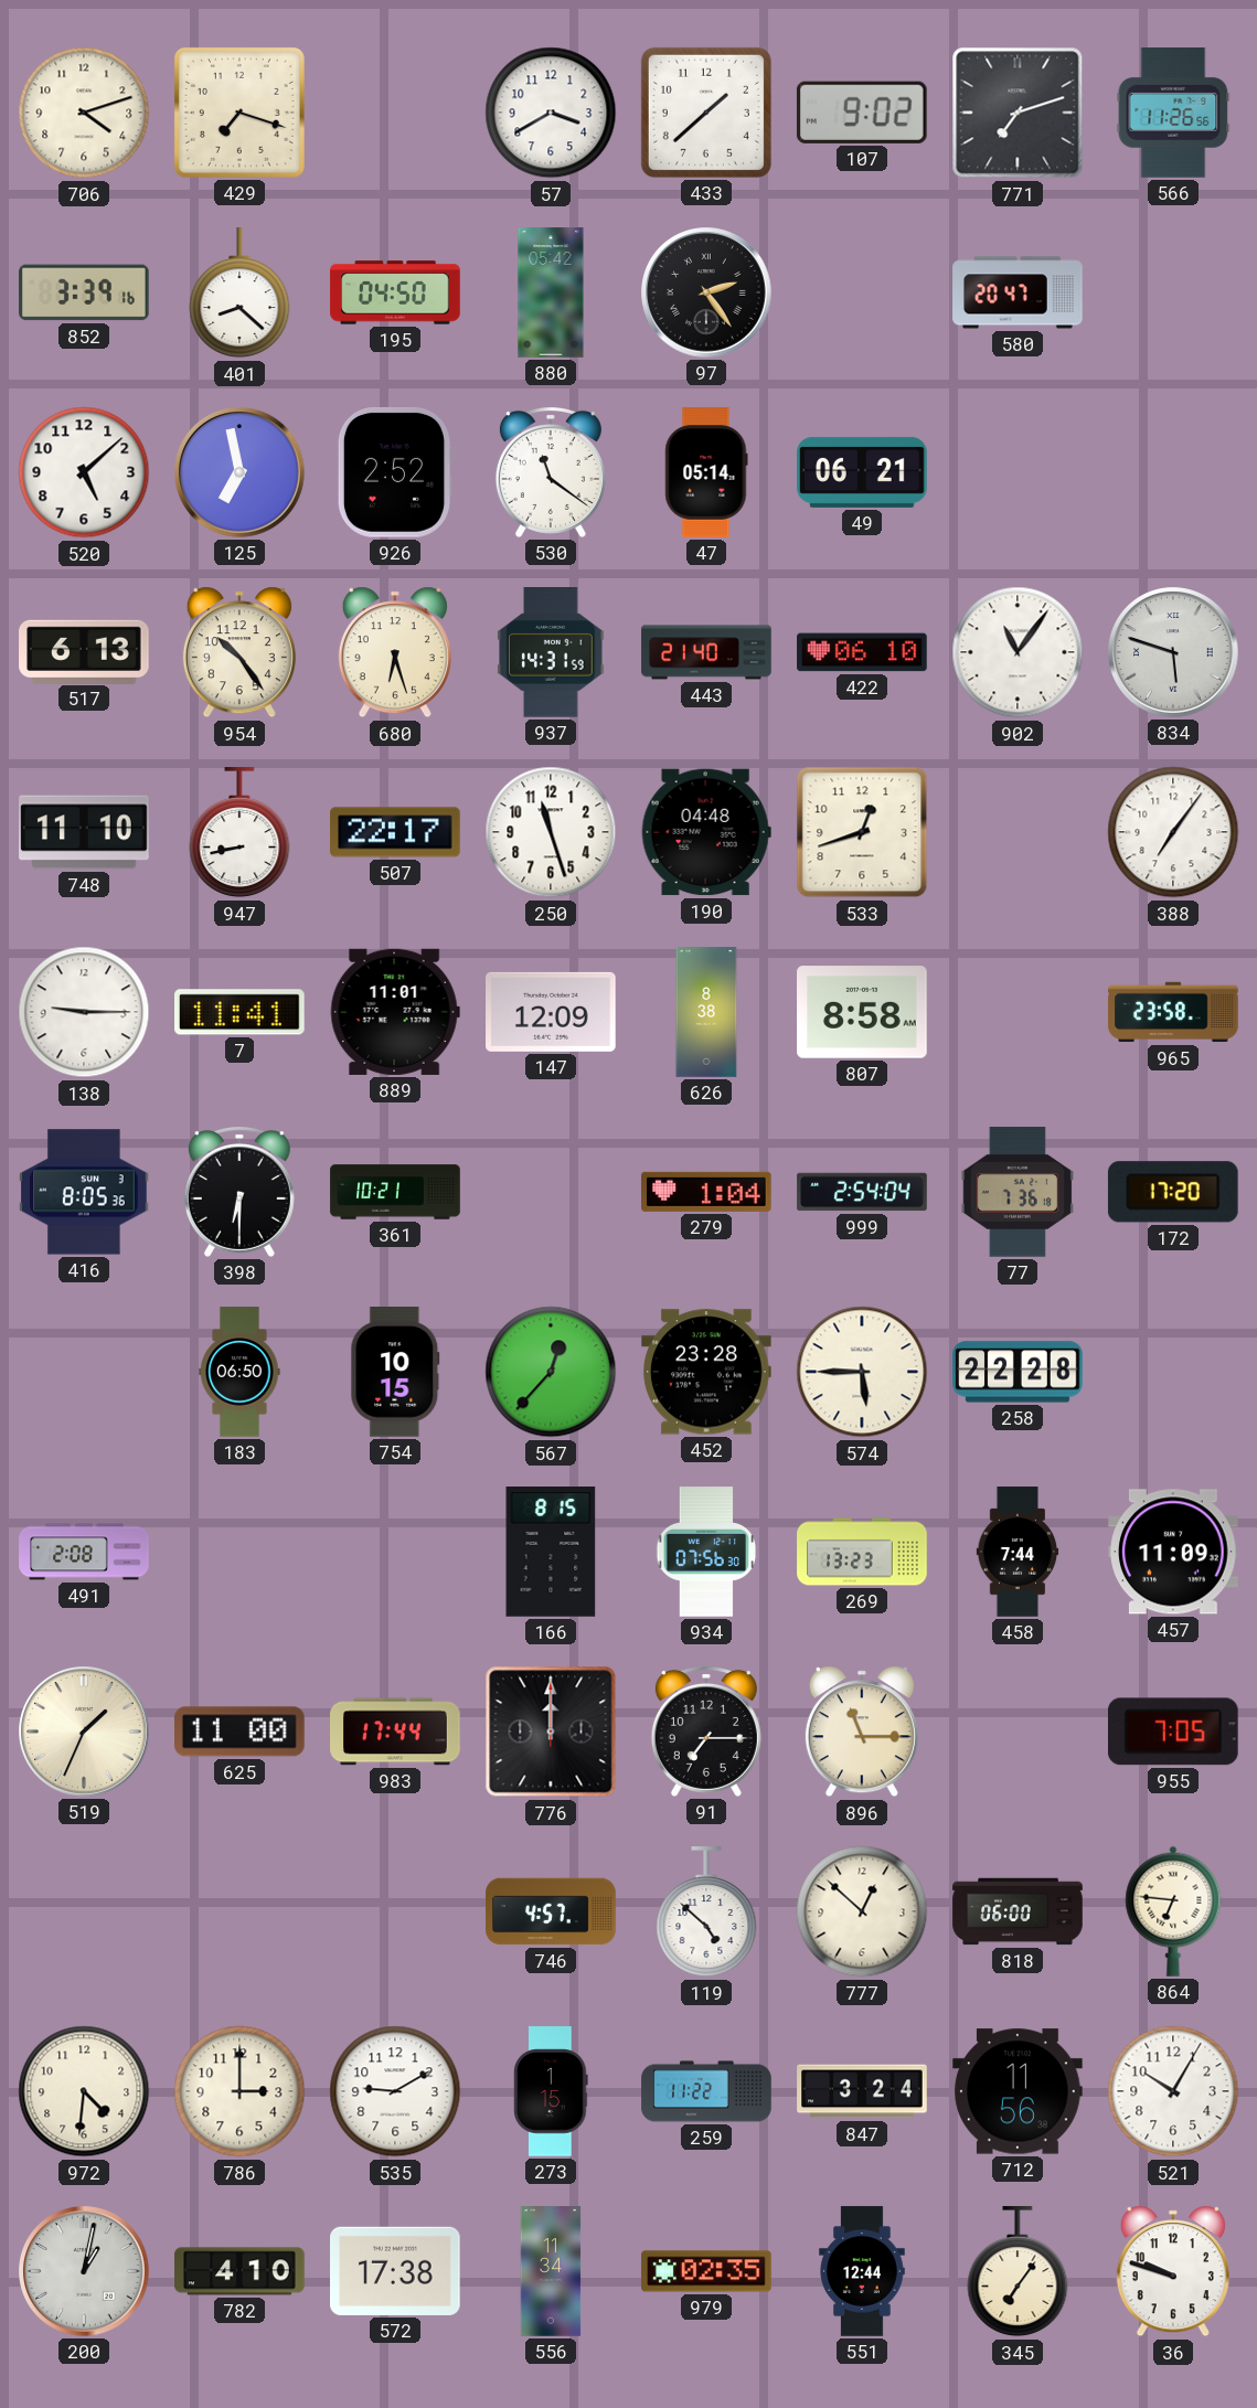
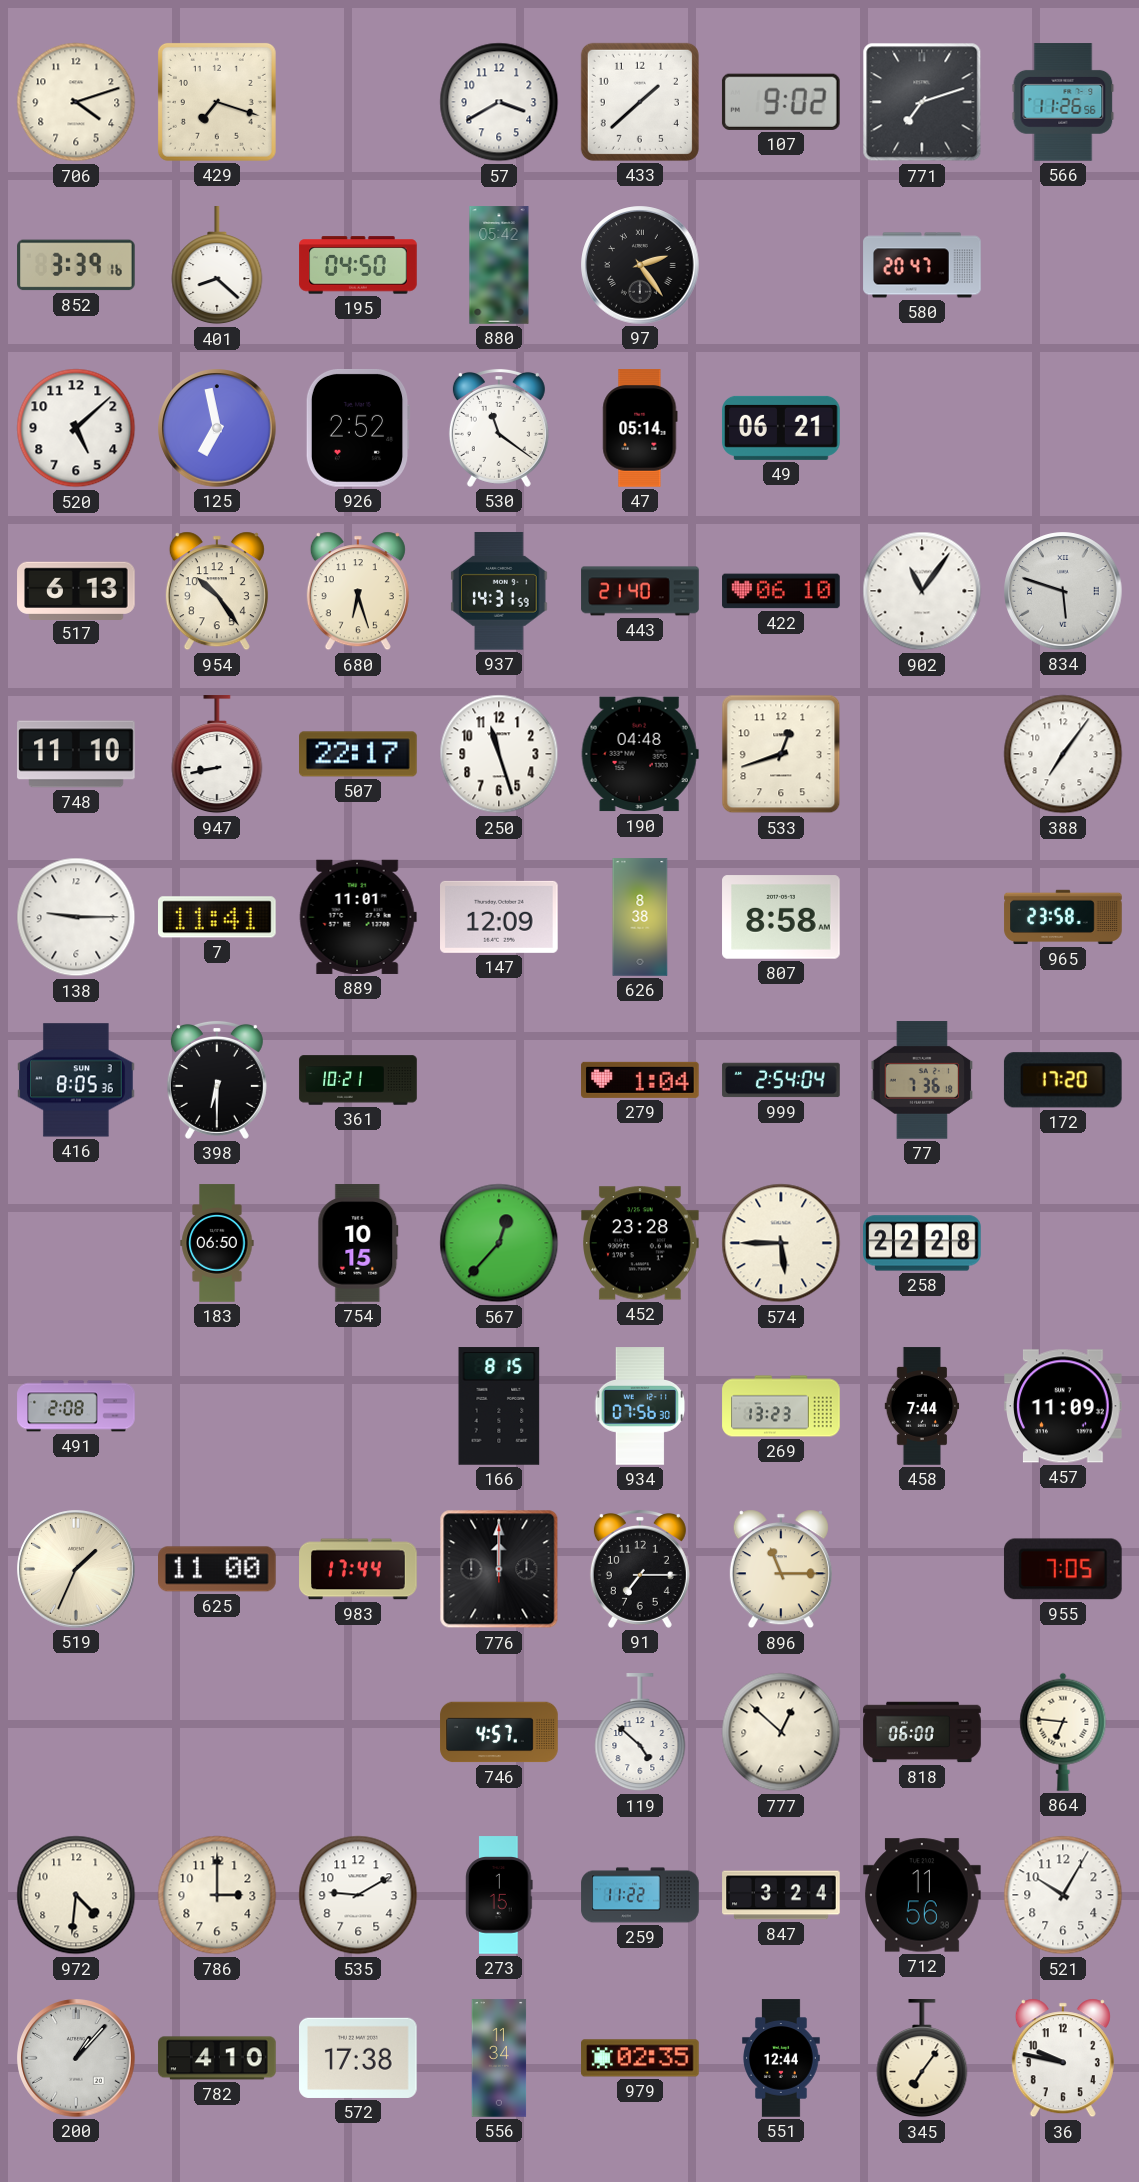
200: 1:02 -> 1:07 (76, 2058)
36: 9:48 -> 9:47 (1063, 2058)
